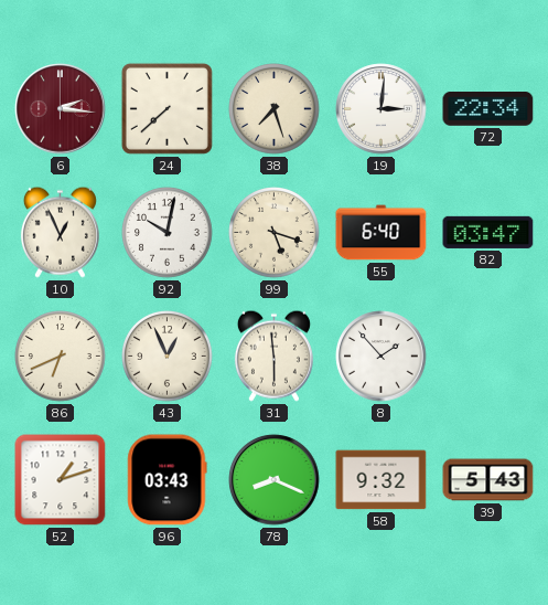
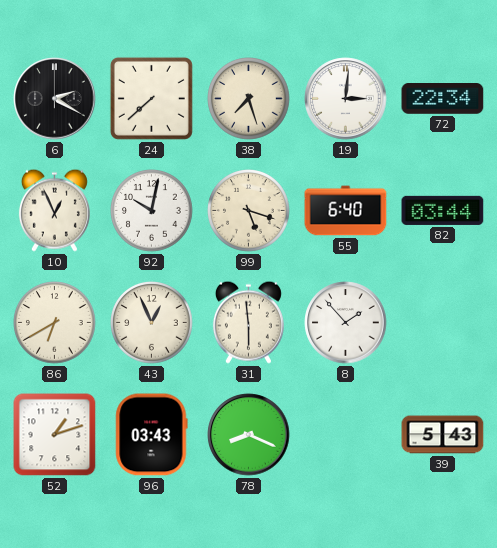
6: 2:16 -> 2:20 (55, 99)
6 dial: burgundy -> black (55, 99)
82: 03:47 -> 03:44 (443, 210)
86: 6:41 -> 6:40 (55, 323)
58: 9:32 -> none (382, 480)
